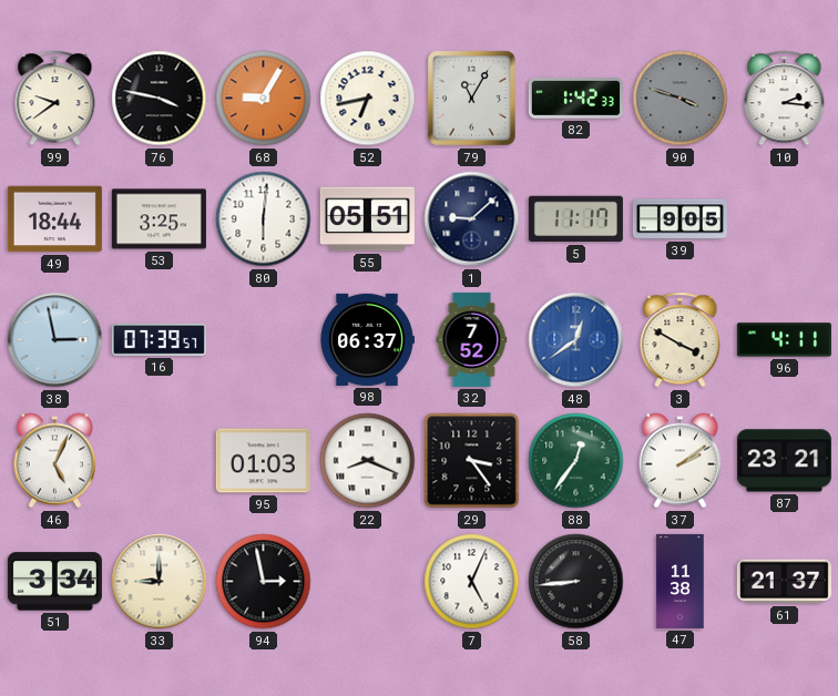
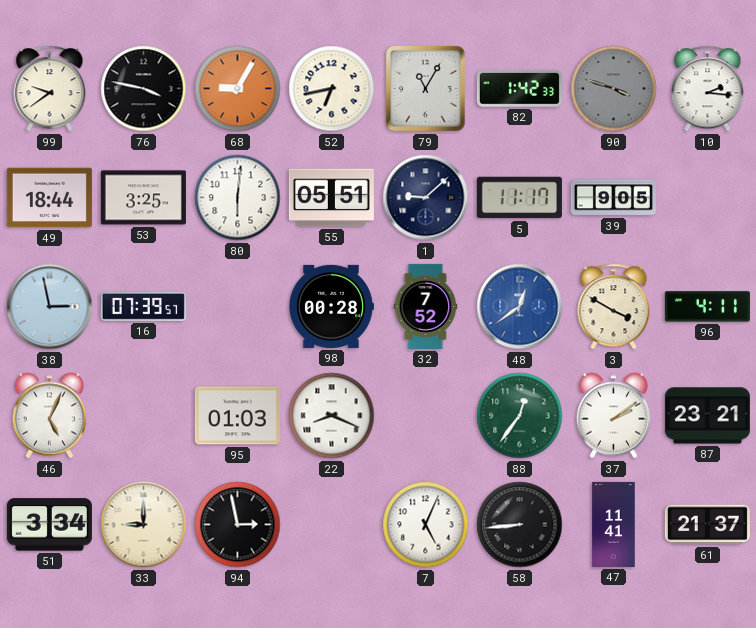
98: 06:37 -> 00:28 (332, 306)
29: 3:24 -> none (472, 461)
47: 11:38 -> 11:41 (614, 524)
